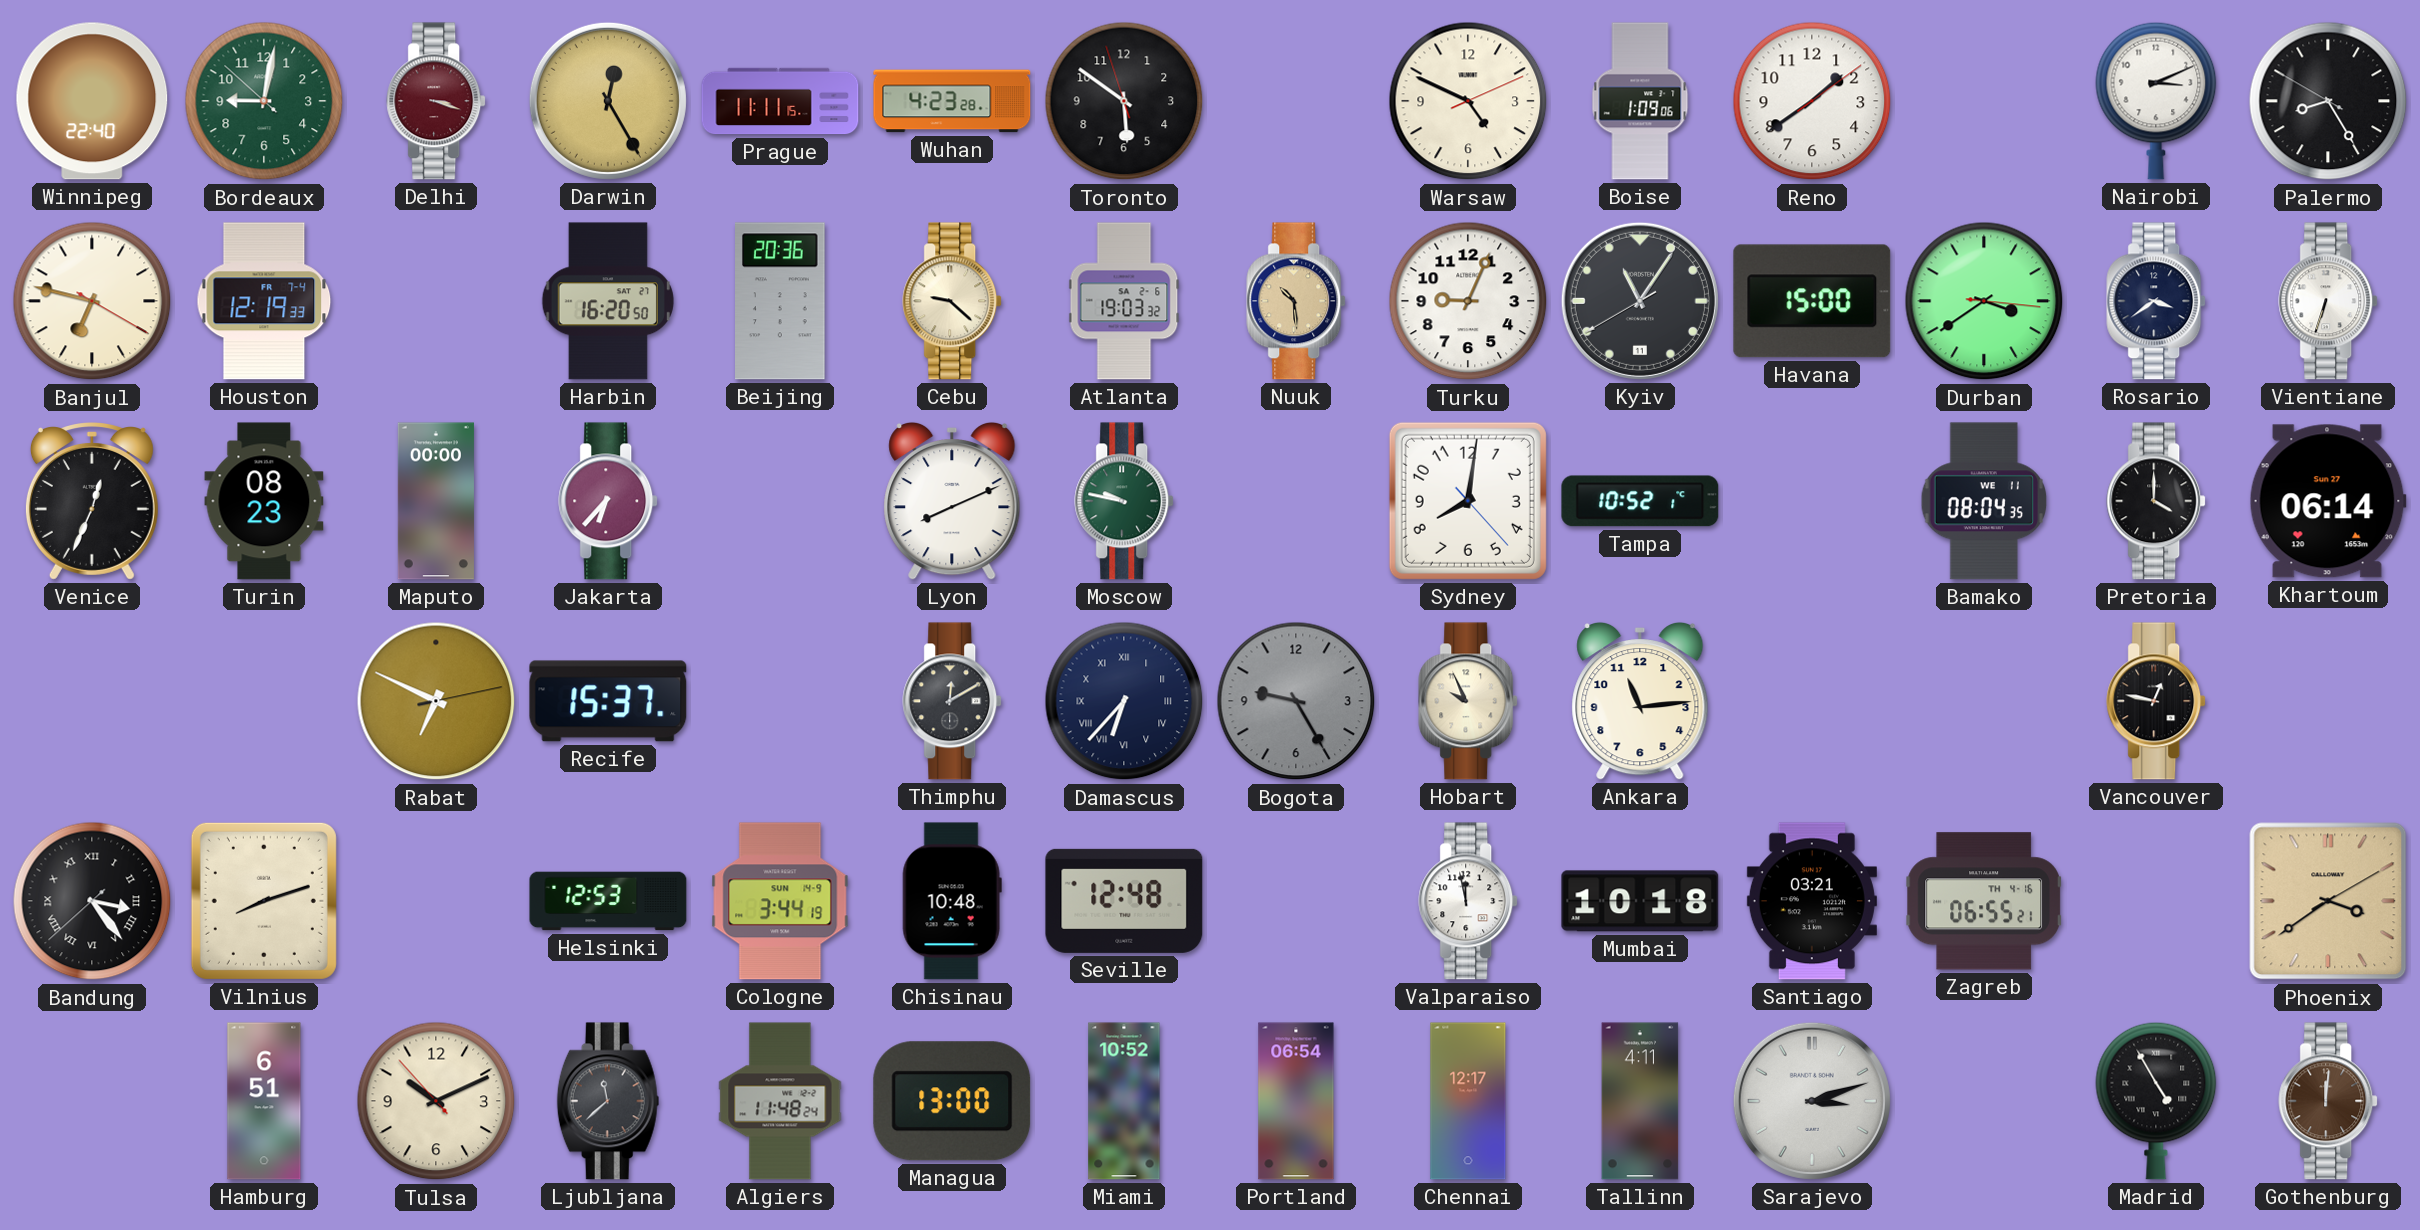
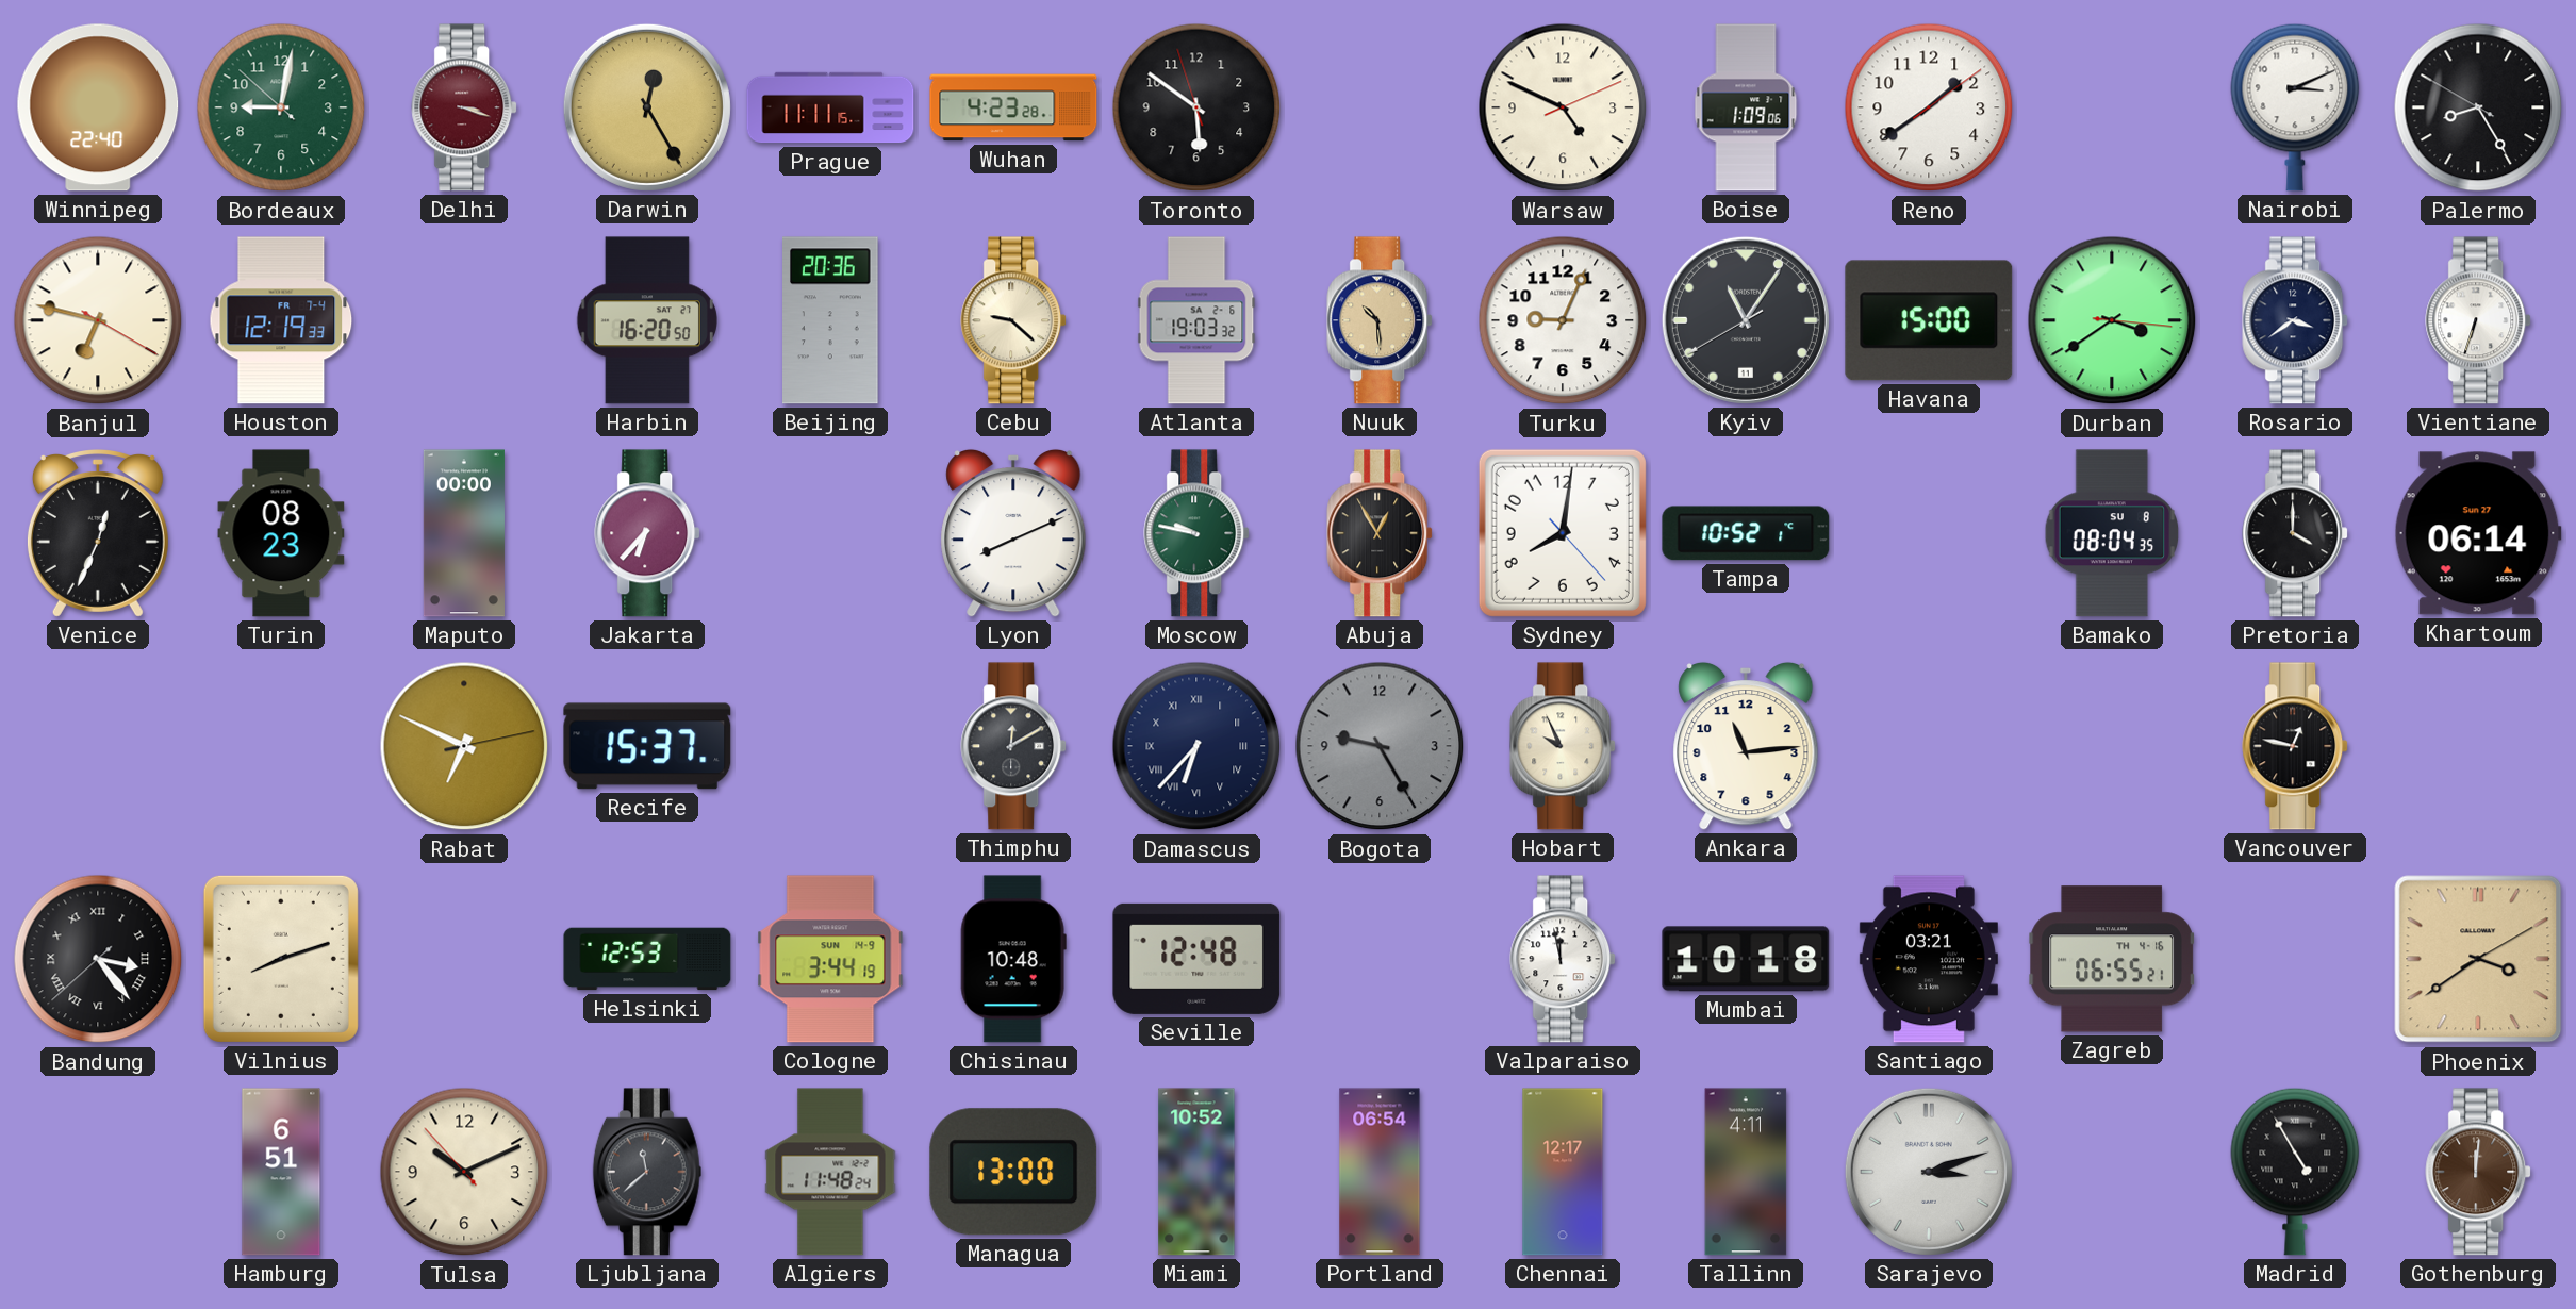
Abuja: none -> 12:55 (1381, 533)
Bamako date: WE 11 -> SU 8 (2111, 533)
